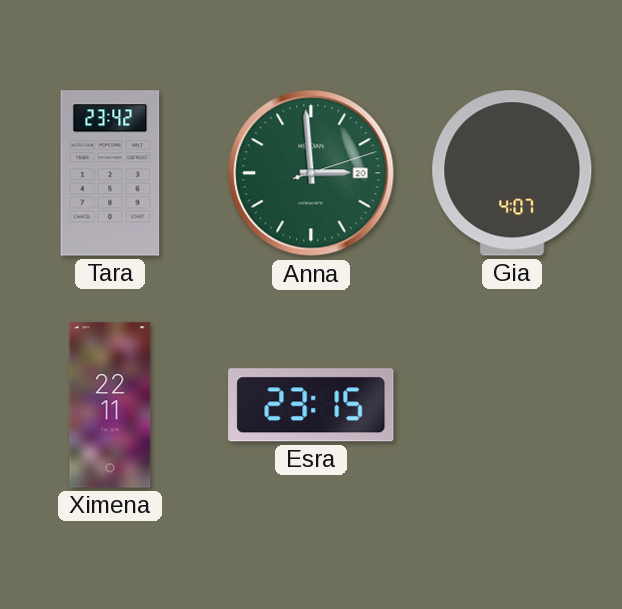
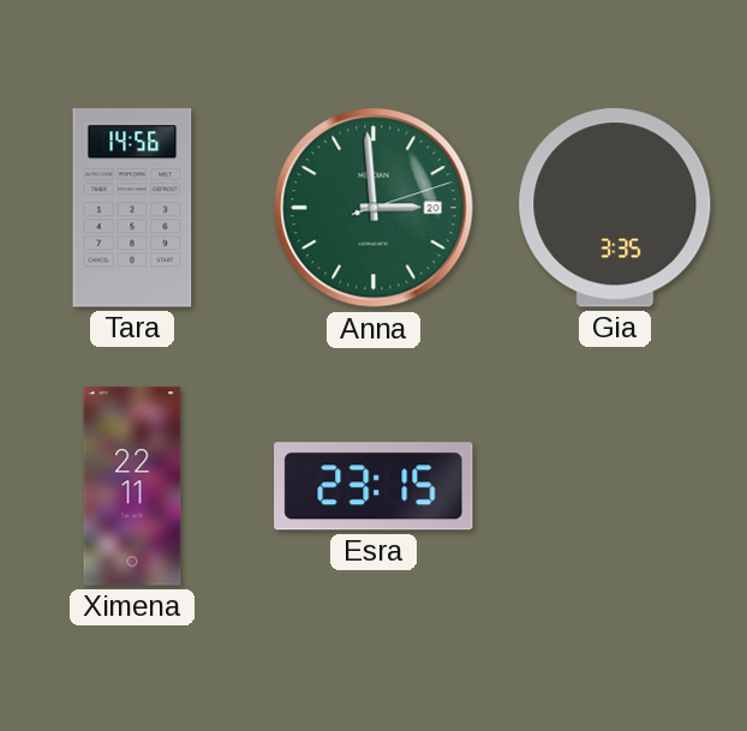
Tara: 23:42 -> 14:56 (132, 208)
Gia: 4:07 -> 3:35 (615, 208)
